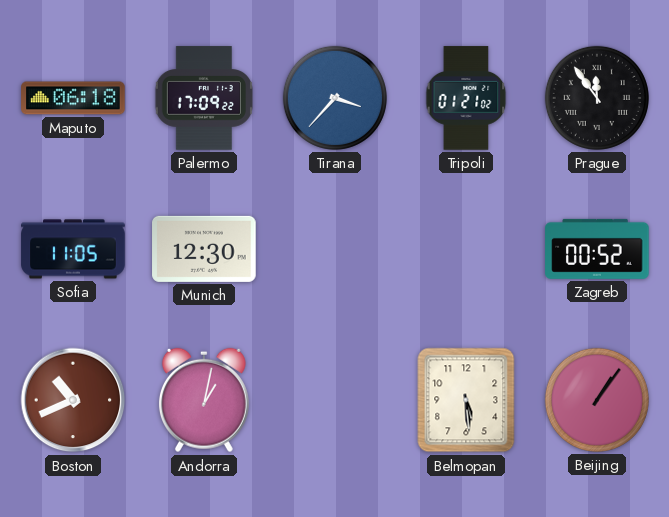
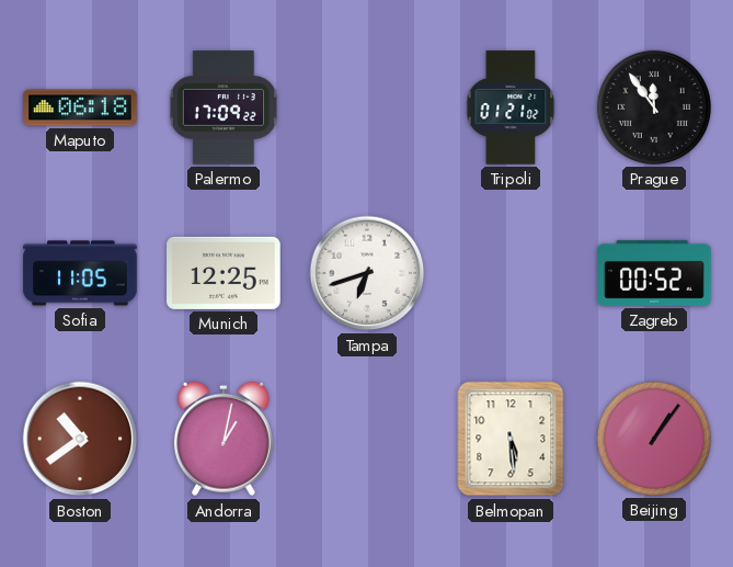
Tirana: 3:37 -> none (335, 98)
Munich: 12:30 -> 12:25 (224, 273)
Tampa: none -> 6:42 (367, 273)
Boston: 10:41 -> 10:39 (80, 439)
